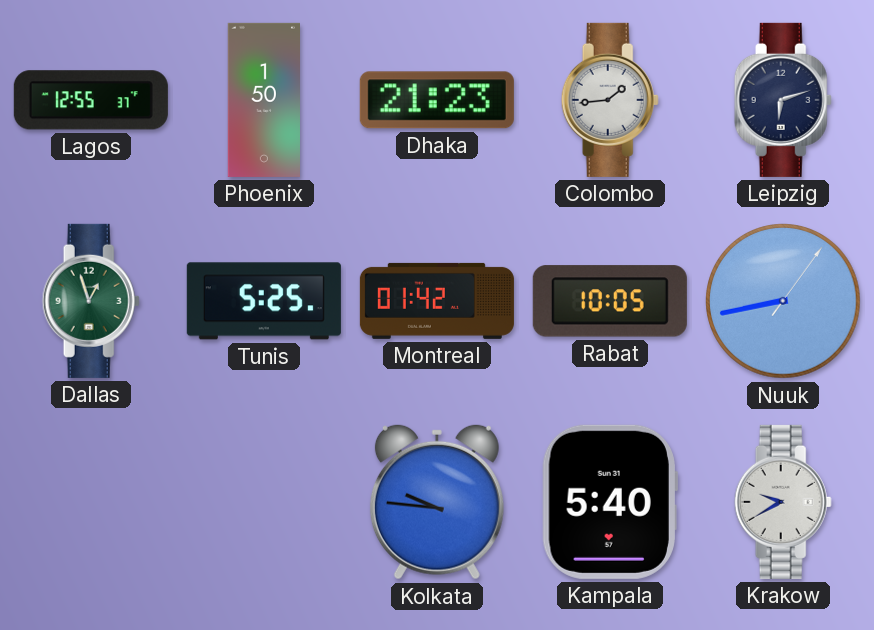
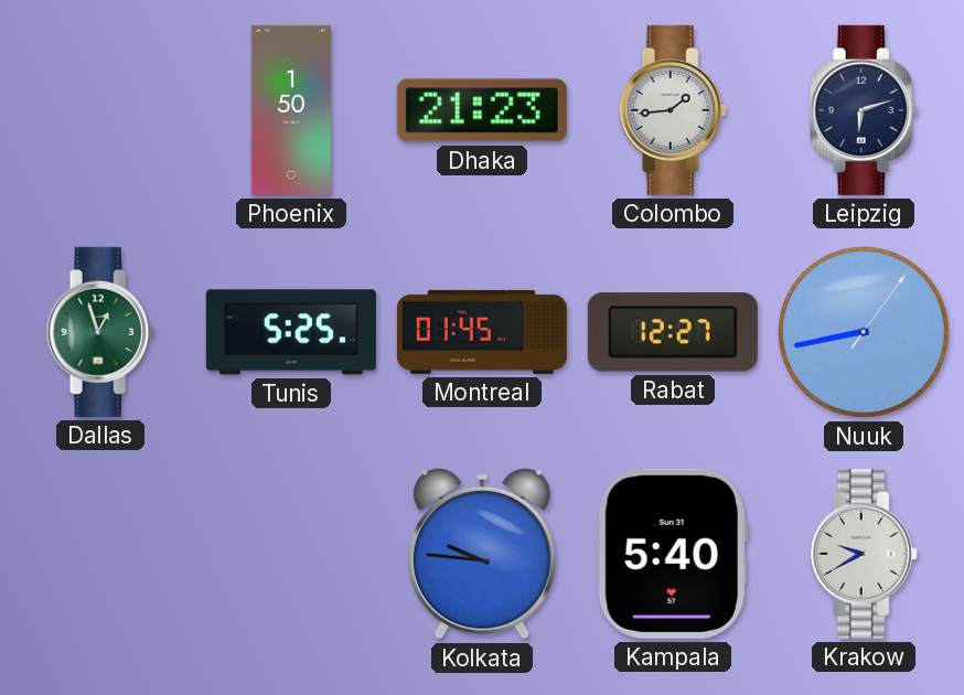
Lagos: 12:55 -> none (91, 100)
Montreal: 01:42 -> 01:45 (482, 332)
Rabat: 10:05 -> 12:27 (673, 332)
